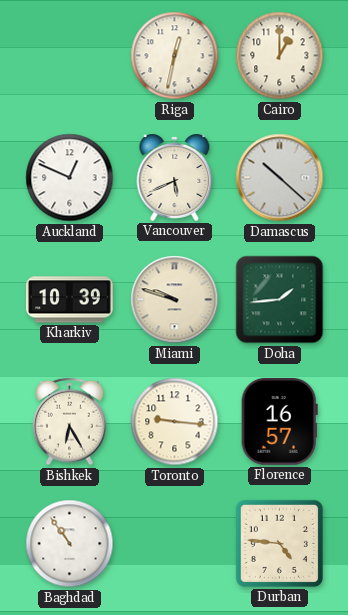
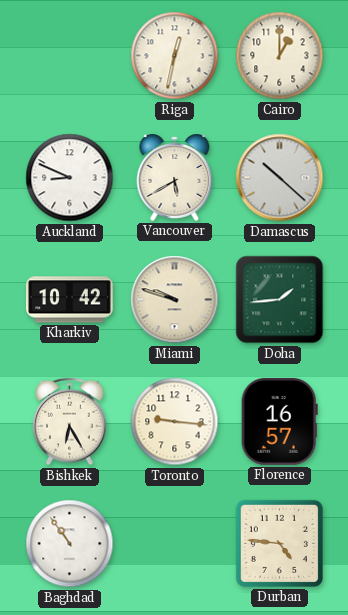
Auckland: 12:49 -> 8:49 (70, 178)
Vancouver: 5:41 -> 5:40 (175, 177)
Kharkiv: 10:39 -> 10:42 (70, 300)
